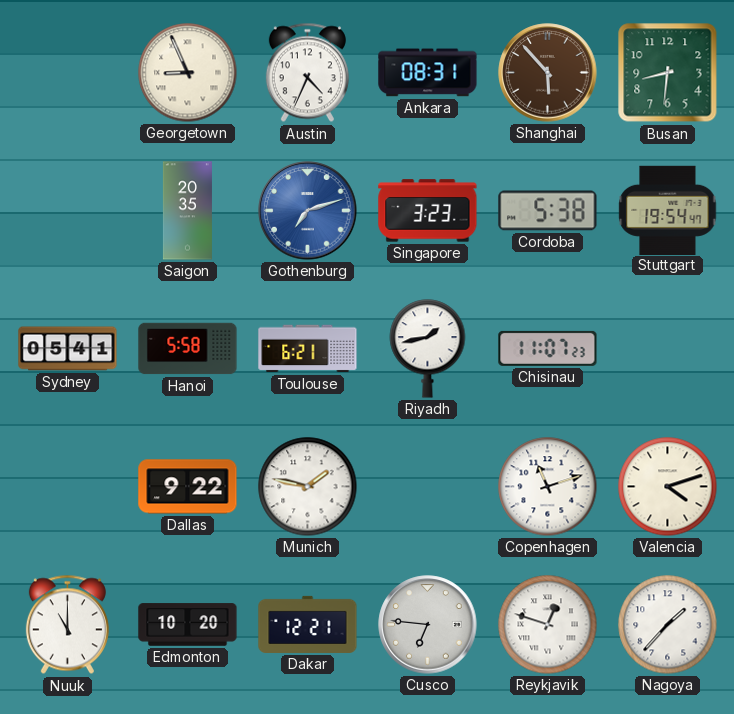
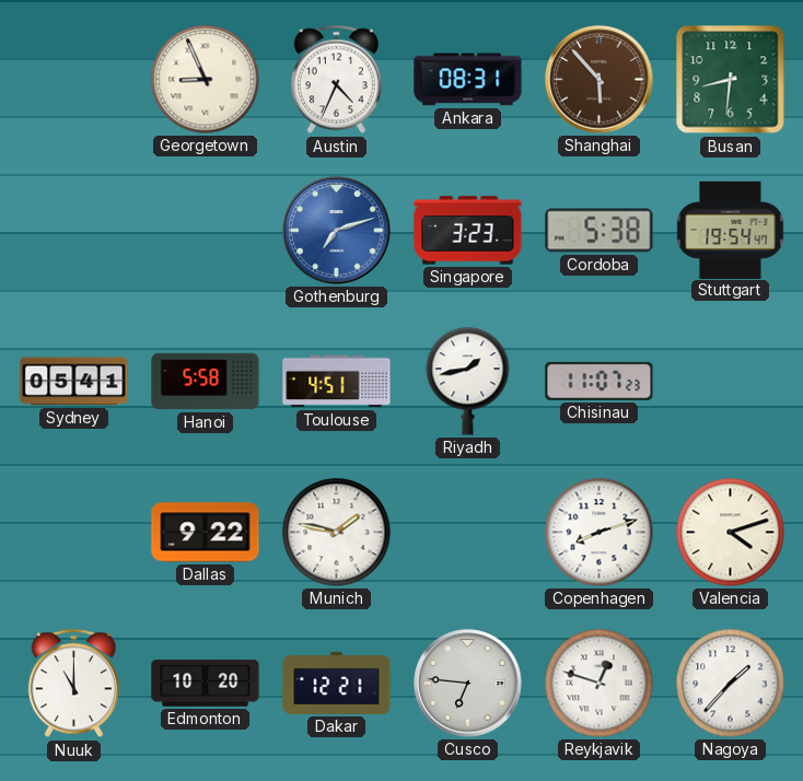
Saigon: 20:35 -> none (187, 211)
Toulouse: 6:21 -> 4:51 (337, 382)
Copenhagen: 11:12 -> 8:12 (600, 533)
